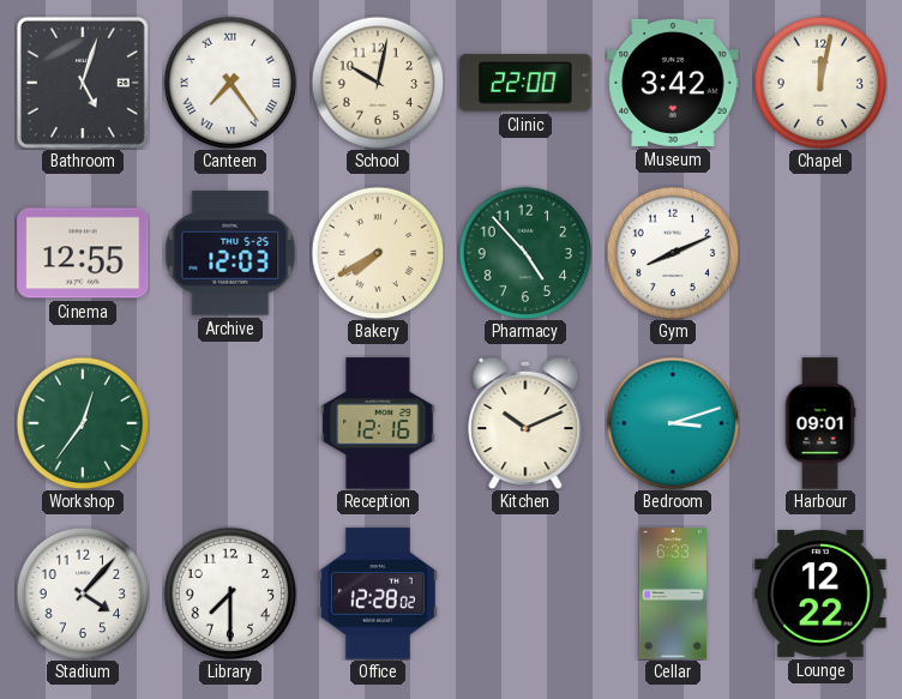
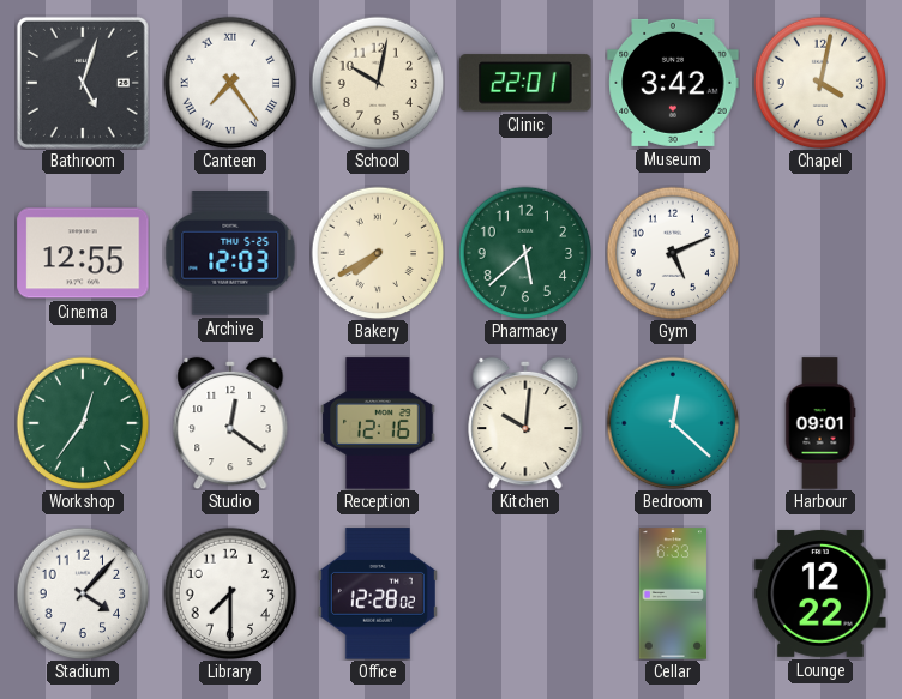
Clinic: 22:00 -> 22:01 (525, 83)
Chapel: 12:02 -> 4:02 (820, 83)
Pharmacy: 4:53 -> 5:38 (525, 253)
Gym: 8:11 -> 5:11 (673, 253)
Studio: none -> 12:21 (230, 423)
Kitchen: 10:11 -> 10:01 (525, 423)
Bedroom: 3:12 -> 12:22 (673, 423)
